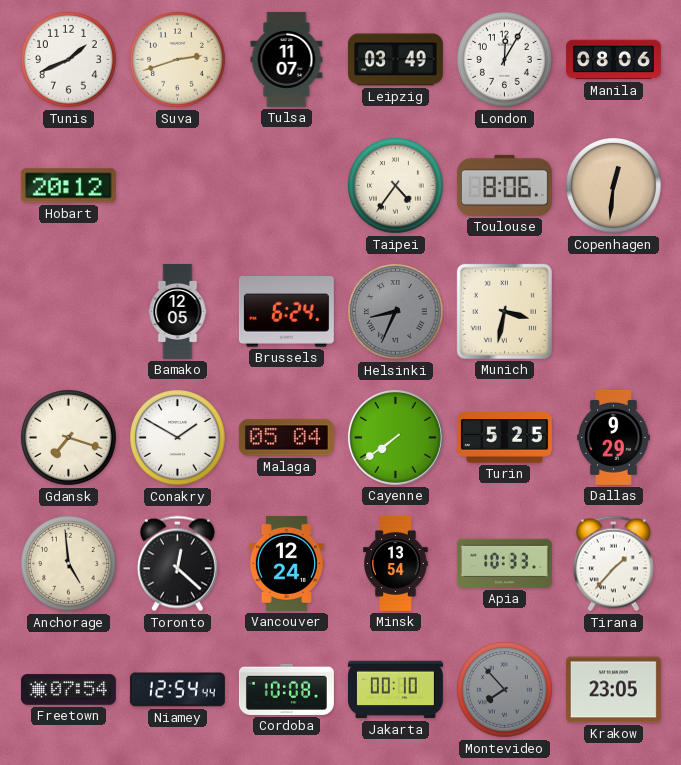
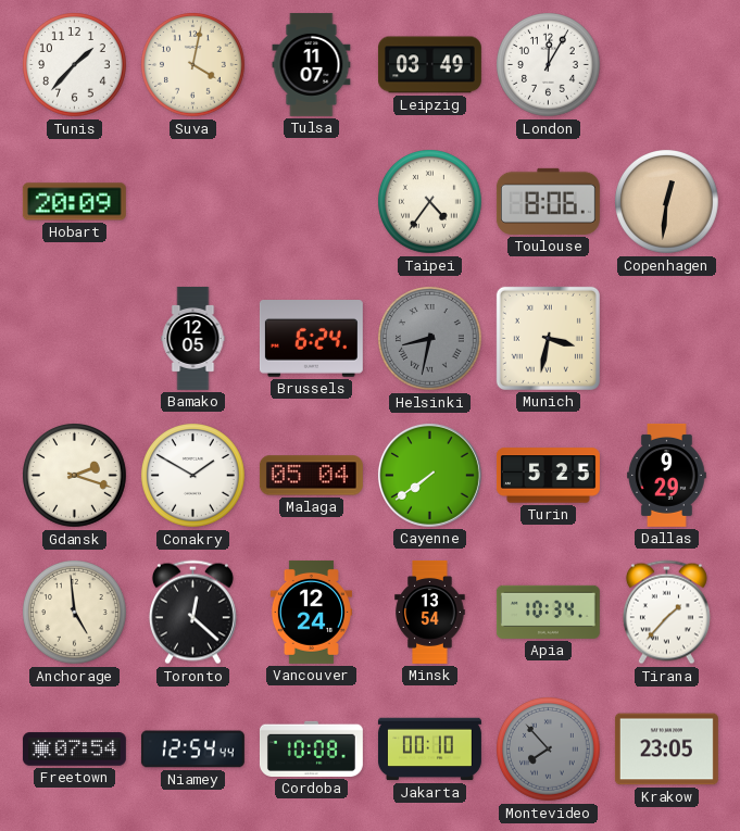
Tunis: 1:41 -> 1:37 (75, 65)
Suva: 2:42 -> 4:02 (193, 65)
Manila: 08:06 -> none (613, 60)
Hobart: 20:12 -> 20:09 (74, 202)
Helsinki: 8:34 -> 8:32 (430, 339)
Gdansk: 7:18 -> 2:18 (75, 476)
Apia: 10:33 -> 10:34 (548, 612)
